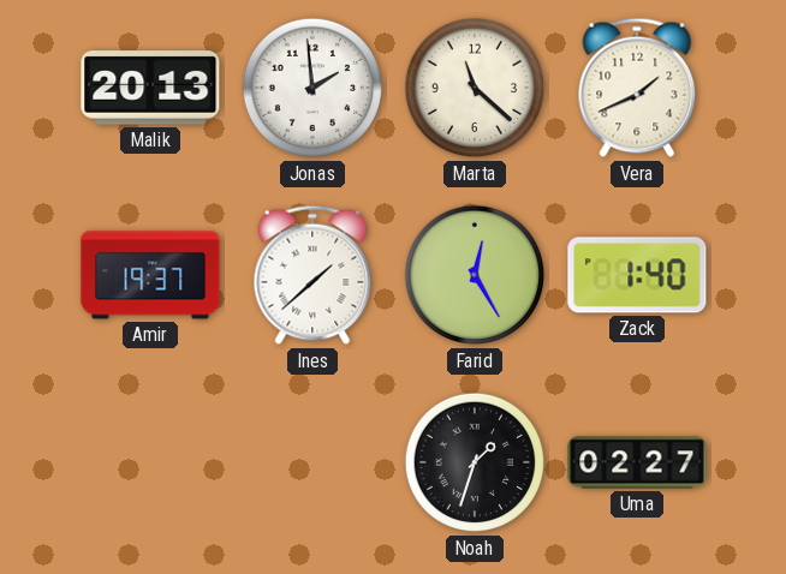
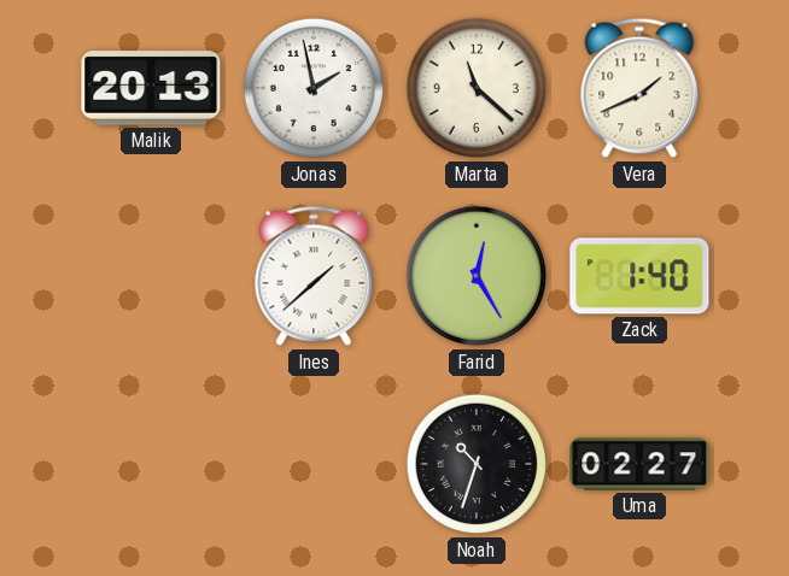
Jonas: 1:59 -> 1:58 (314, 88)
Amir: 19:37 -> none (150, 275)
Noah: 1:33 -> 10:33 (477, 464)
